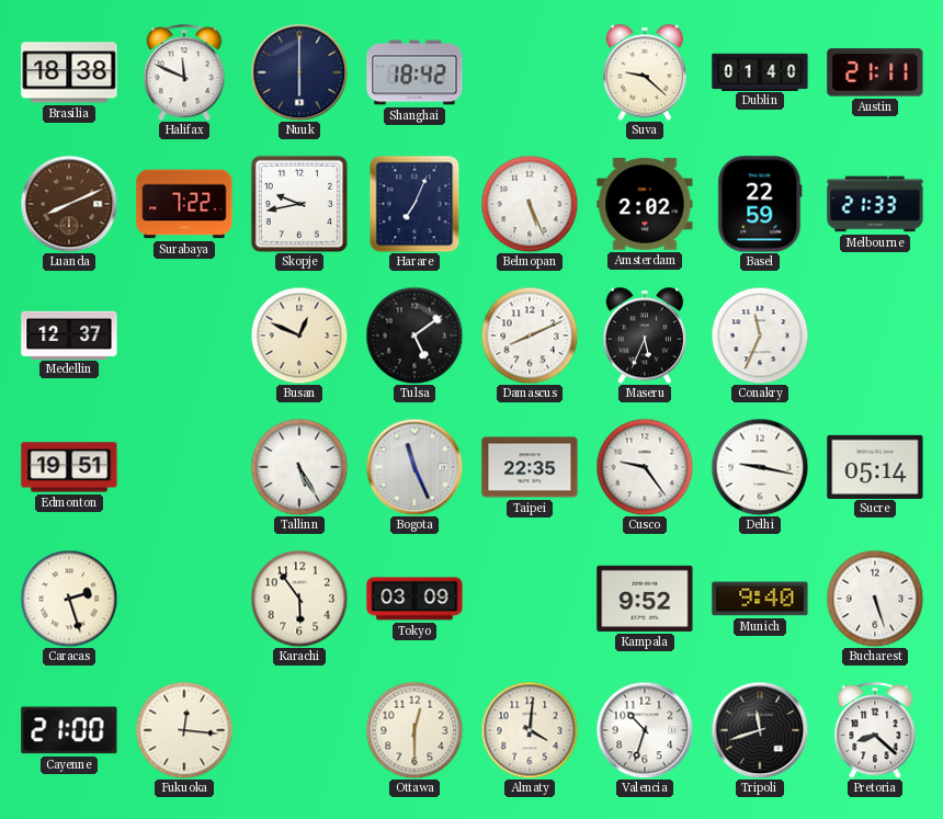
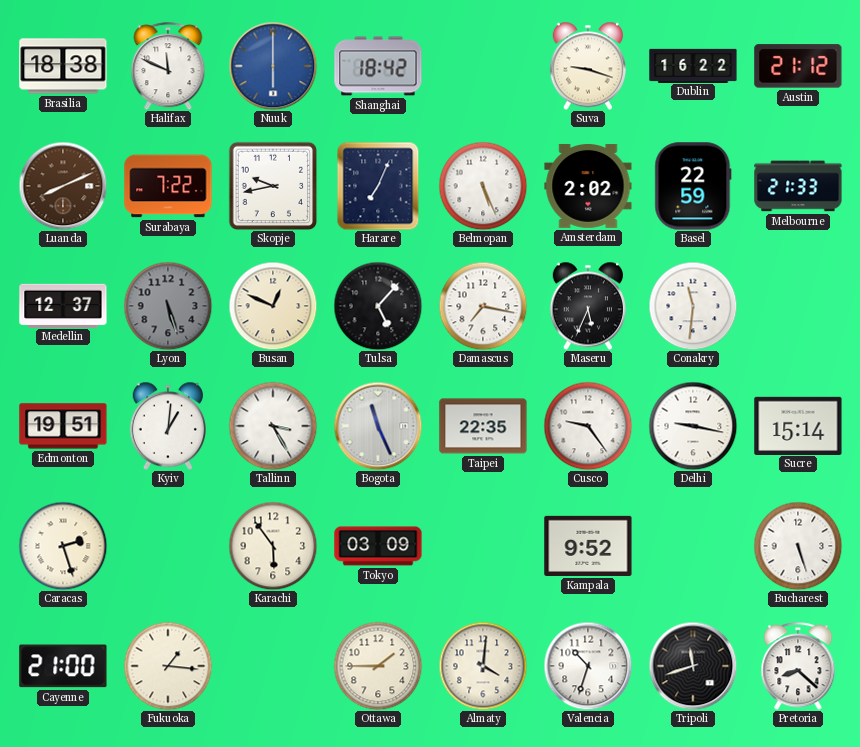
Nuuk dial: navy -> blue (273, 66)
Suva: 9:22 -> 9:18 (587, 66)
Dublin: 01:40 -> 16:22 (693, 65)
Austin: 21:11 -> 21:12 (798, 66)
Lyon: none -> 5:27 (168, 306)
Tulsa: 5:09 -> 5:07 (378, 306)
Damascus: 8:11 -> 7:17 (483, 306)
Conakry: 11:34 -> 11:31 (693, 306)
Kyiv: none -> 1:01 (167, 426)
Tallinn: 5:25 -> 3:25 (273, 426)
Sucre: 05:14 -> 15:14 (798, 425)
Munich: 9:40 -> none (760, 599)
Fukuoka: 12:16 -> 1:16 (168, 666)
Ottawa: 12:30 -> 1:45 (378, 666)
